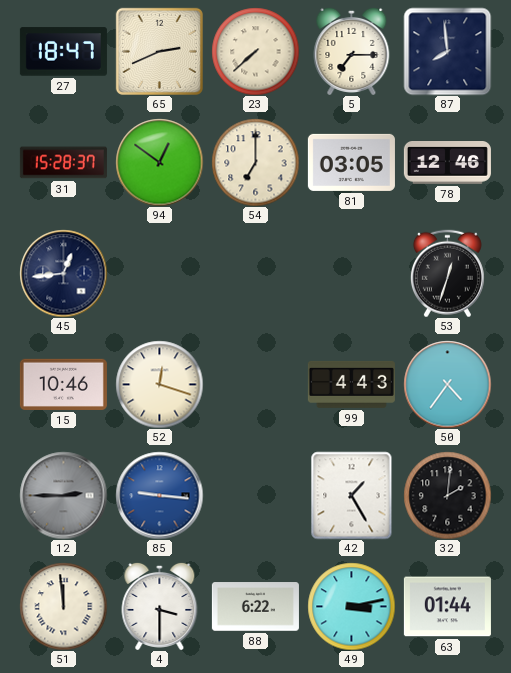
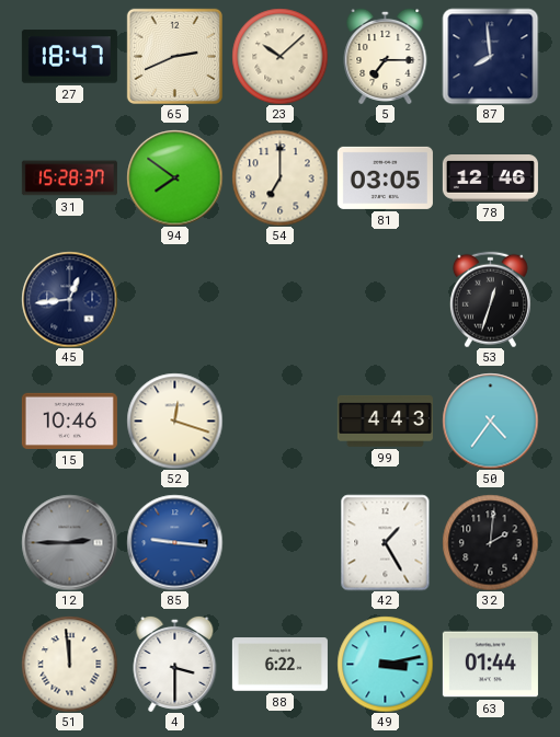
23: 7:38 -> 10:08 (279, 56)
94: 12:51 -> 7:51 (174, 177)
